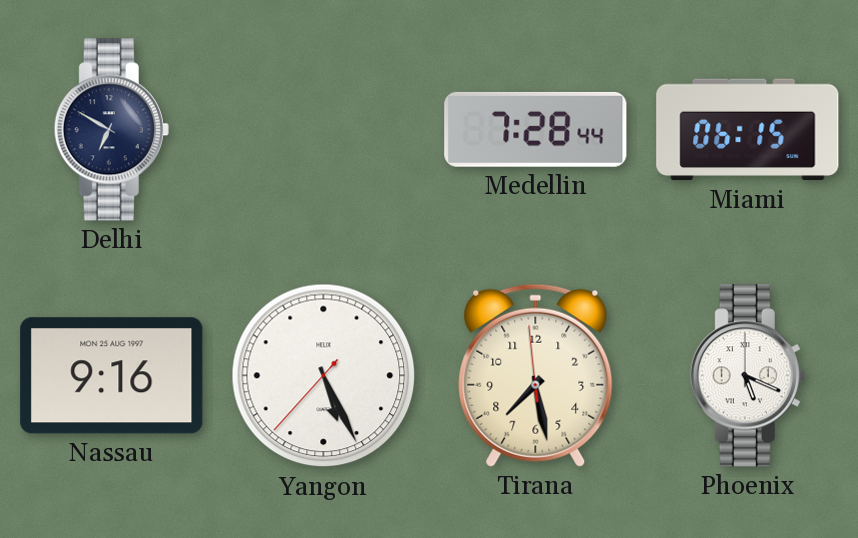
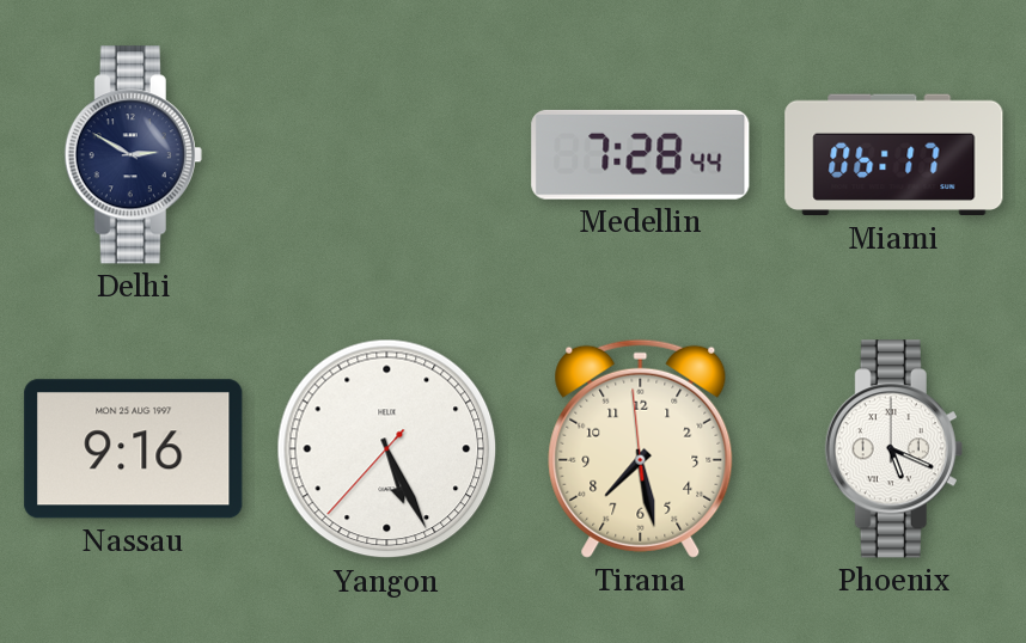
Delhi: 6:50 -> 2:50 (133, 155)
Miami: 06:15 -> 06:17 (894, 155)
